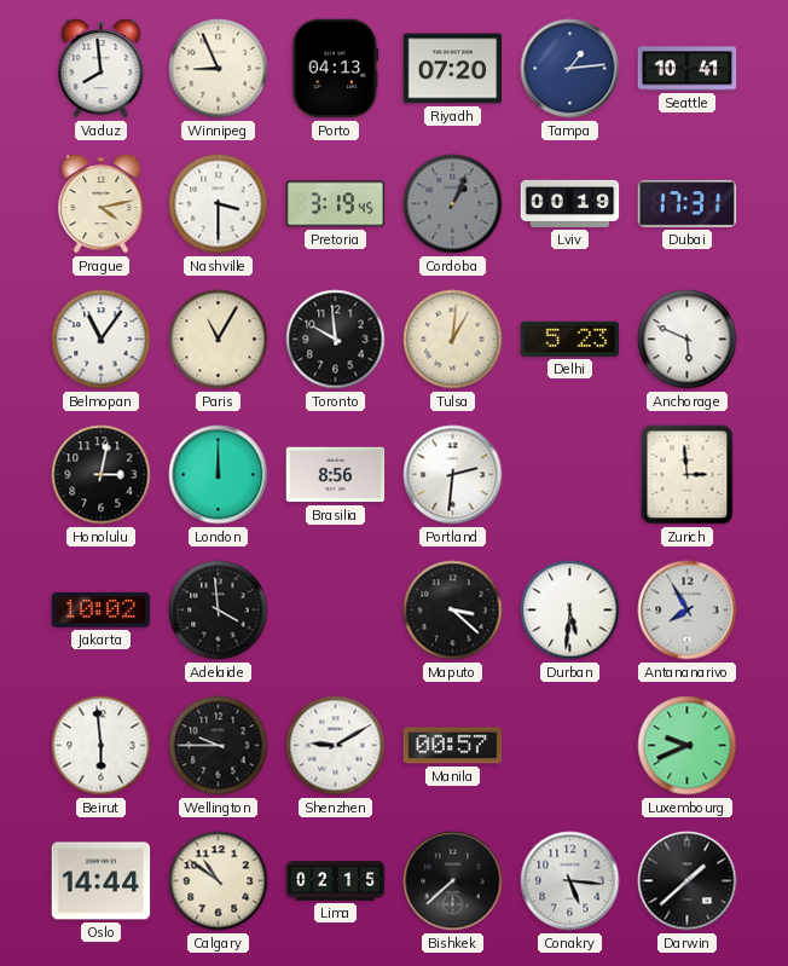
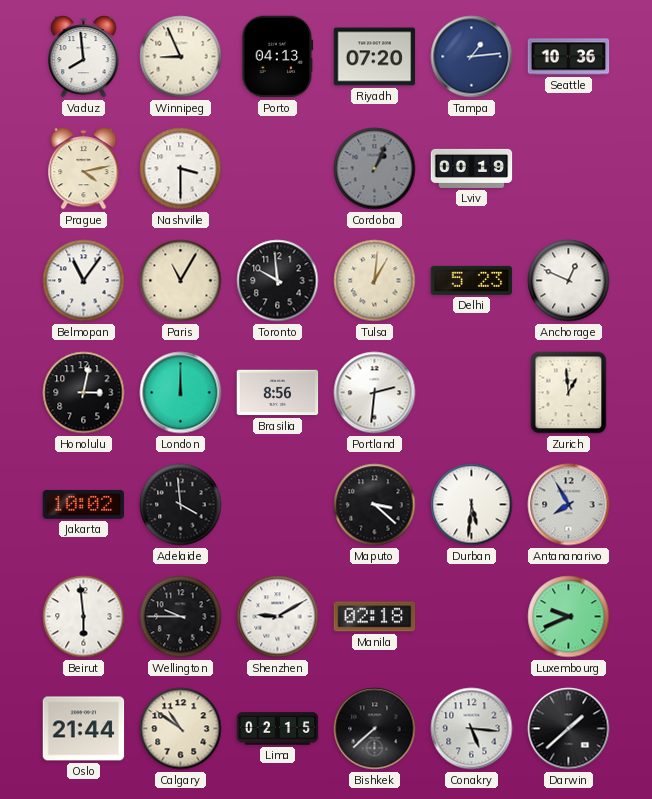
Seattle: 10:41 -> 10:36 (569, 57)
Pretoria: 3:19 -> none (336, 204)
Dubai: 17:31 -> none (688, 203)
Anchorage: 5:49 -> 12:49 (569, 281)
Zurich: 2:59 -> 12:59 (569, 393)
Manila: 00:57 -> 02:18 (375, 617)
Oslo: 14:44 -> 21:44 (84, 729)
